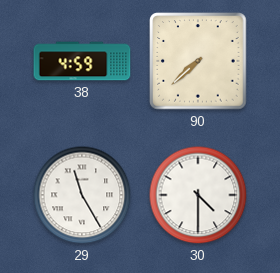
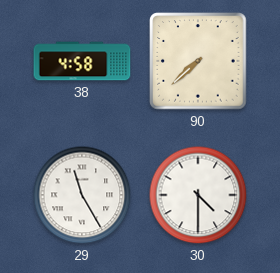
38: 4:59 -> 4:58 (82, 61)
